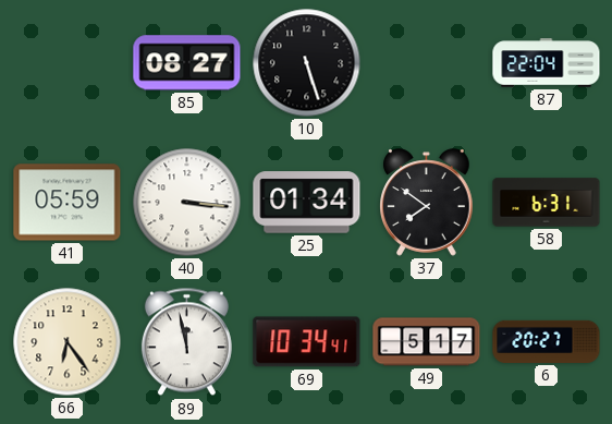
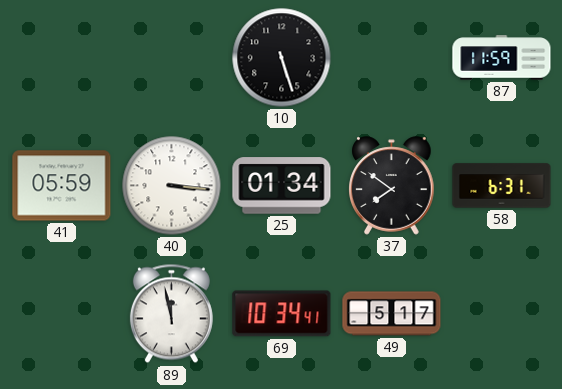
85: 08:27 -> none (187, 63)
87: 22:04 -> 11:59 (502, 58)
66: 6:24 -> none (68, 342)
6: 20:27 -> none (547, 341)
